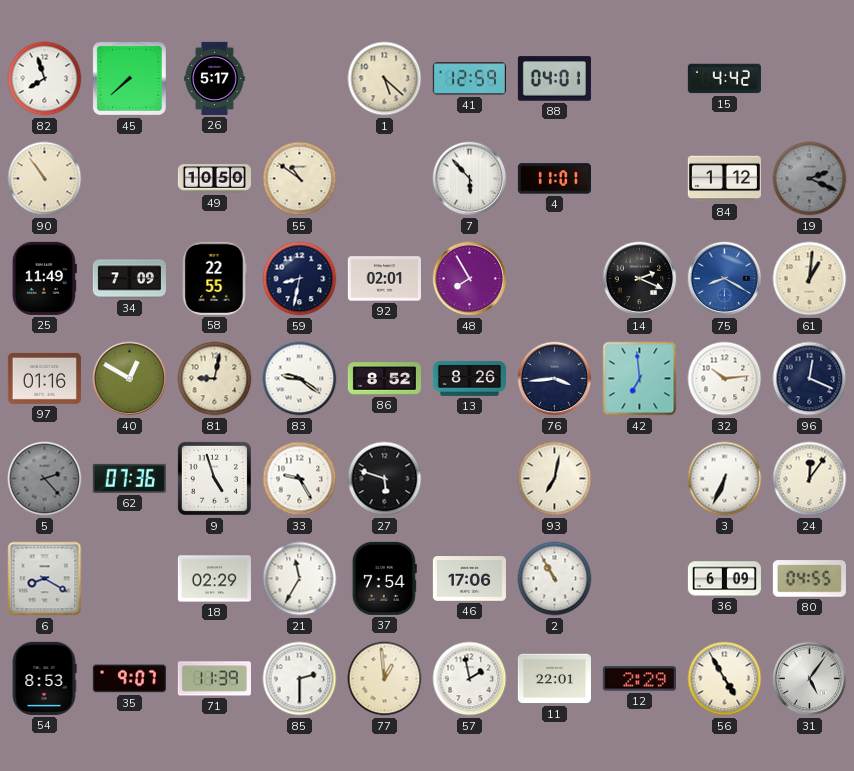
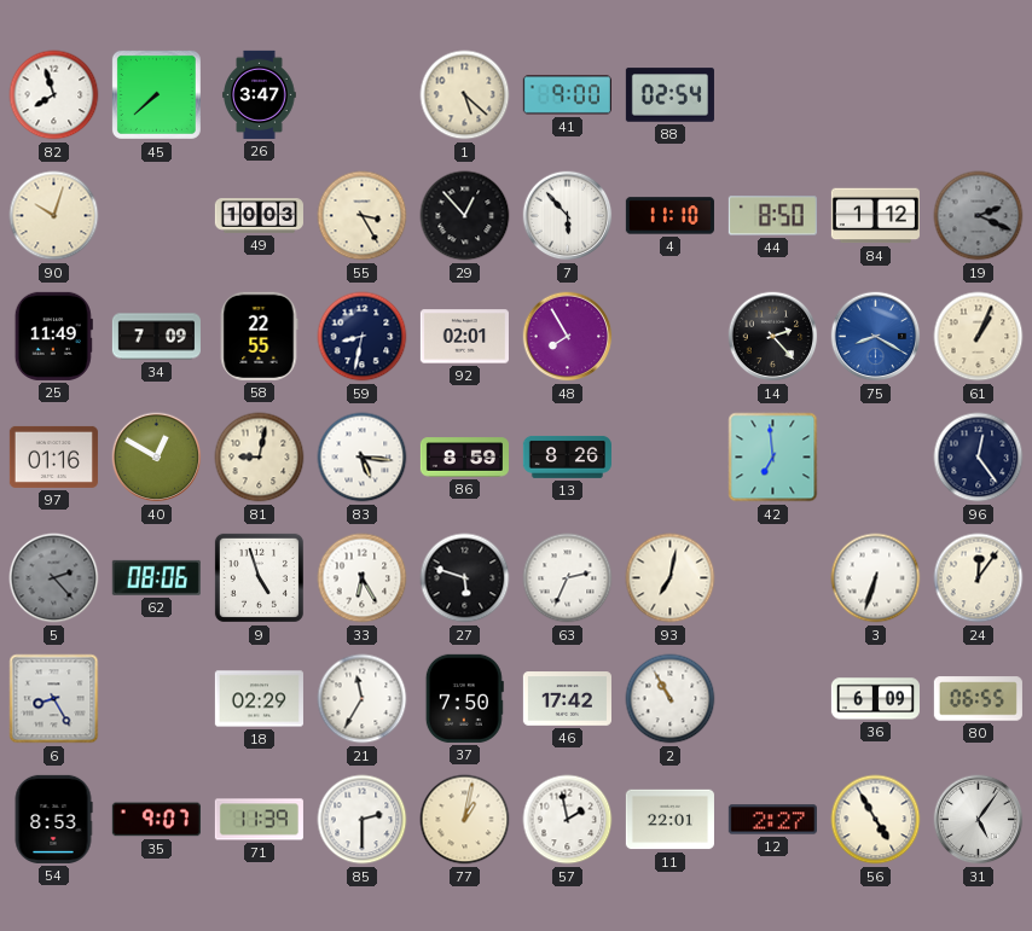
26: 5:17 -> 3:47 (260, 94)
41: 12:59 -> 9:00 (567, 95)
88: 04:01 -> 02:54 (669, 95)
15: 4:42 -> none (724, 79)
90: 10:54 -> 10:03 (54, 216)
49: 10:50 -> 10:03 (259, 216)
55: 10:51 -> 3:25 (363, 216)
29: none -> 12:53 (465, 216)
4: 11:01 -> 11:10 (669, 216)
44: none -> 8:50 (772, 216)
14: 2:19 -> 2:23 (773, 337)
61: 1:01 -> 1:04 (979, 337)
83: 9:21 -> 5:16 (363, 458)
86: 8:52 -> 8:59 (464, 458)
76: 3:44 -> none (555, 379)
32: 10:14 -> none (725, 379)
96: 12:19 -> 12:24 (979, 458)
62: 07:36 -> 08:06 (156, 577)
33: 9:25 -> 6:25 (363, 578)
63: none -> 2:34 (568, 578)
3: 6:34 -> 6:33 (876, 578)
6: 8:20 -> 8:25 (54, 699)
37: 7:54 -> 7:50 (464, 698)
46: 17:06 -> 17:42 (567, 699)
80: 04:55 -> 06:55 (978, 699)
77: 12:59 -> 1:02 (465, 820)
12: 2:29 -> 2:27 (772, 820)
